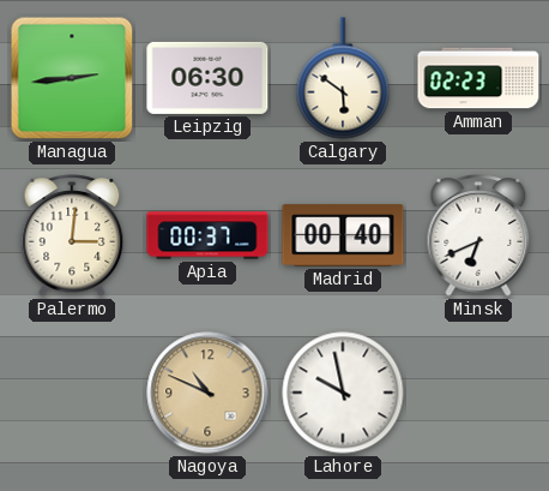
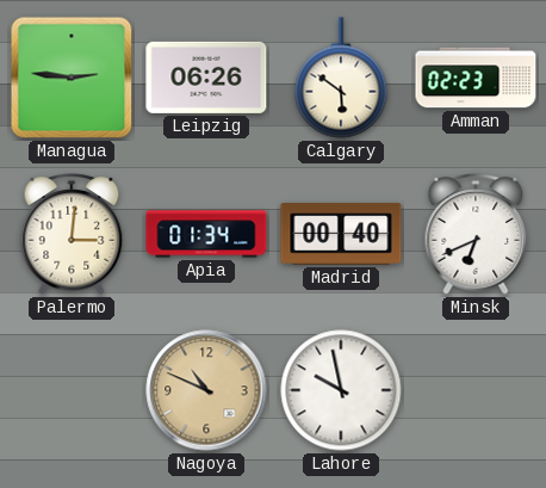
Managua: 2:44 -> 2:46 (72, 78)
Leipzig: 06:30 -> 06:26 (206, 78)
Apia: 00:37 -> 01:34 (206, 234)
